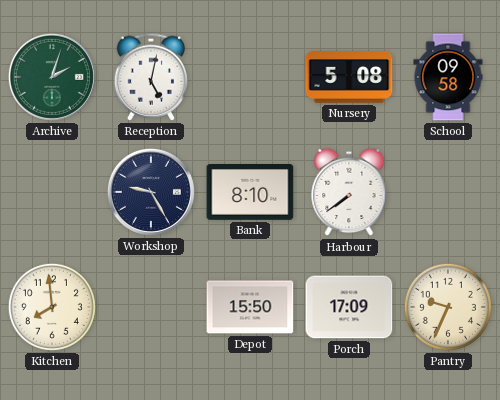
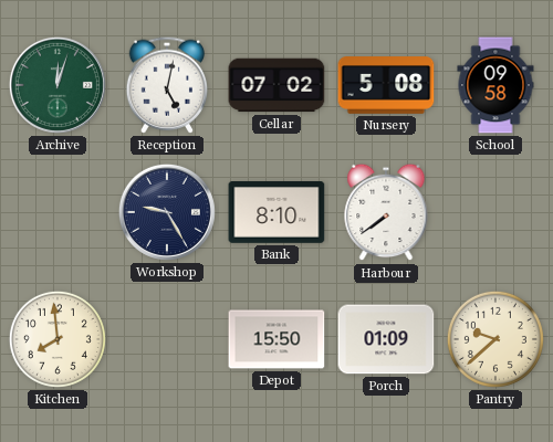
Archive: 2:03 -> 12:03 (58, 85)
Cellar: none -> 07:02 (276, 85)
Porch: 17:09 -> 01:09 (386, 339)
Pantry: 9:34 -> 9:38 (495, 339)
